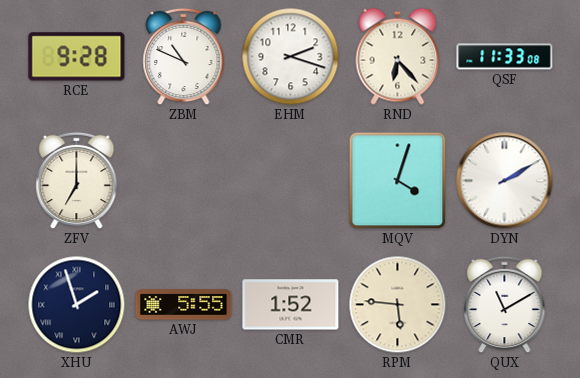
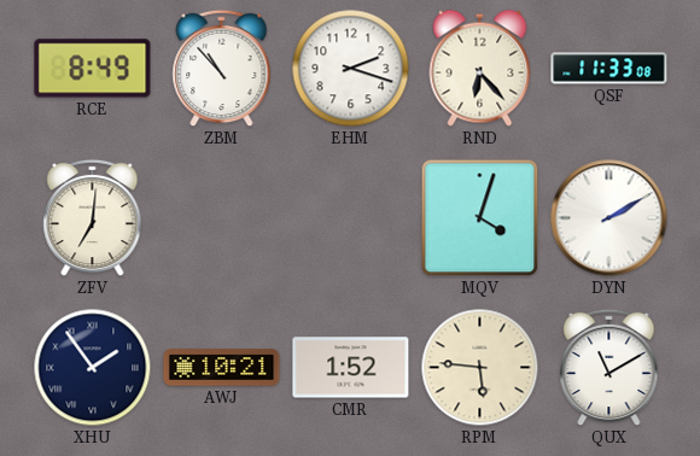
RCE: 9:28 -> 8:49 (93, 69)
ZBM: 10:49 -> 10:53 (222, 69)
ZFV: 7:00 -> 7:01 (93, 218)
XHU: 1:57 -> 1:54 (93, 368)
AWJ: 5:55 -> 10:21 (222, 368)
